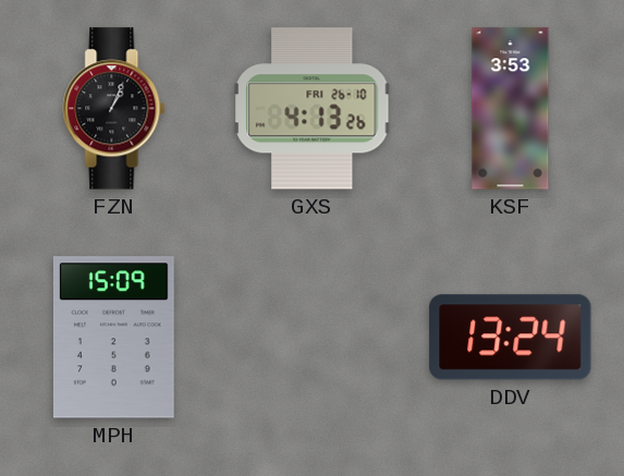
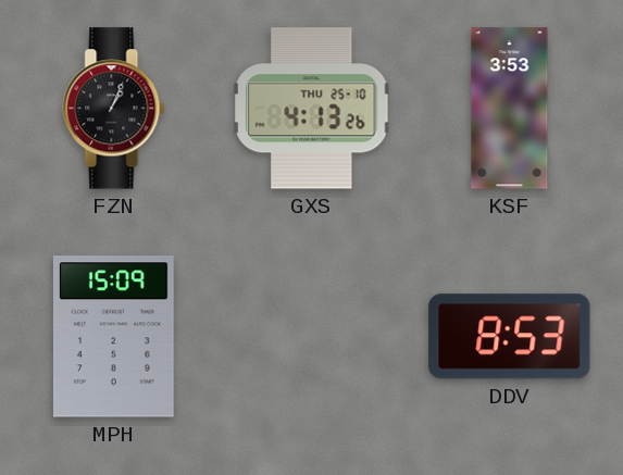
GXS date: FRI 26-10 -> THU 25-10 (312, 109)
DDV: 13:24 -> 8:53 (510, 337)
